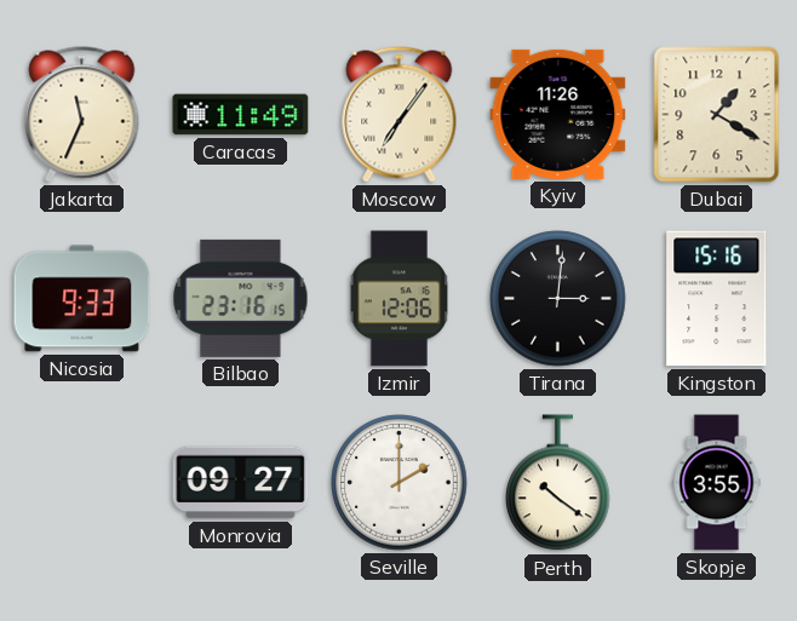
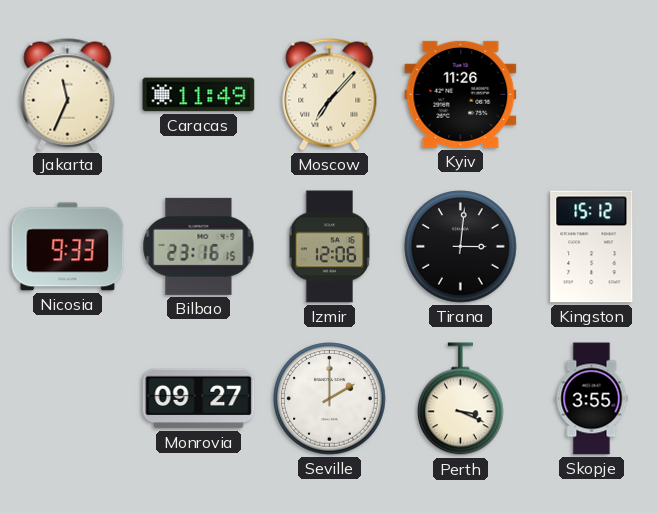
Moscow: 7:06 -> 7:07 (330, 95)
Dubai: 1:20 -> none (717, 115)
Kingston: 15:16 -> 15:12 (592, 247)
Perth: 10:21 -> 3:19 (461, 399)
